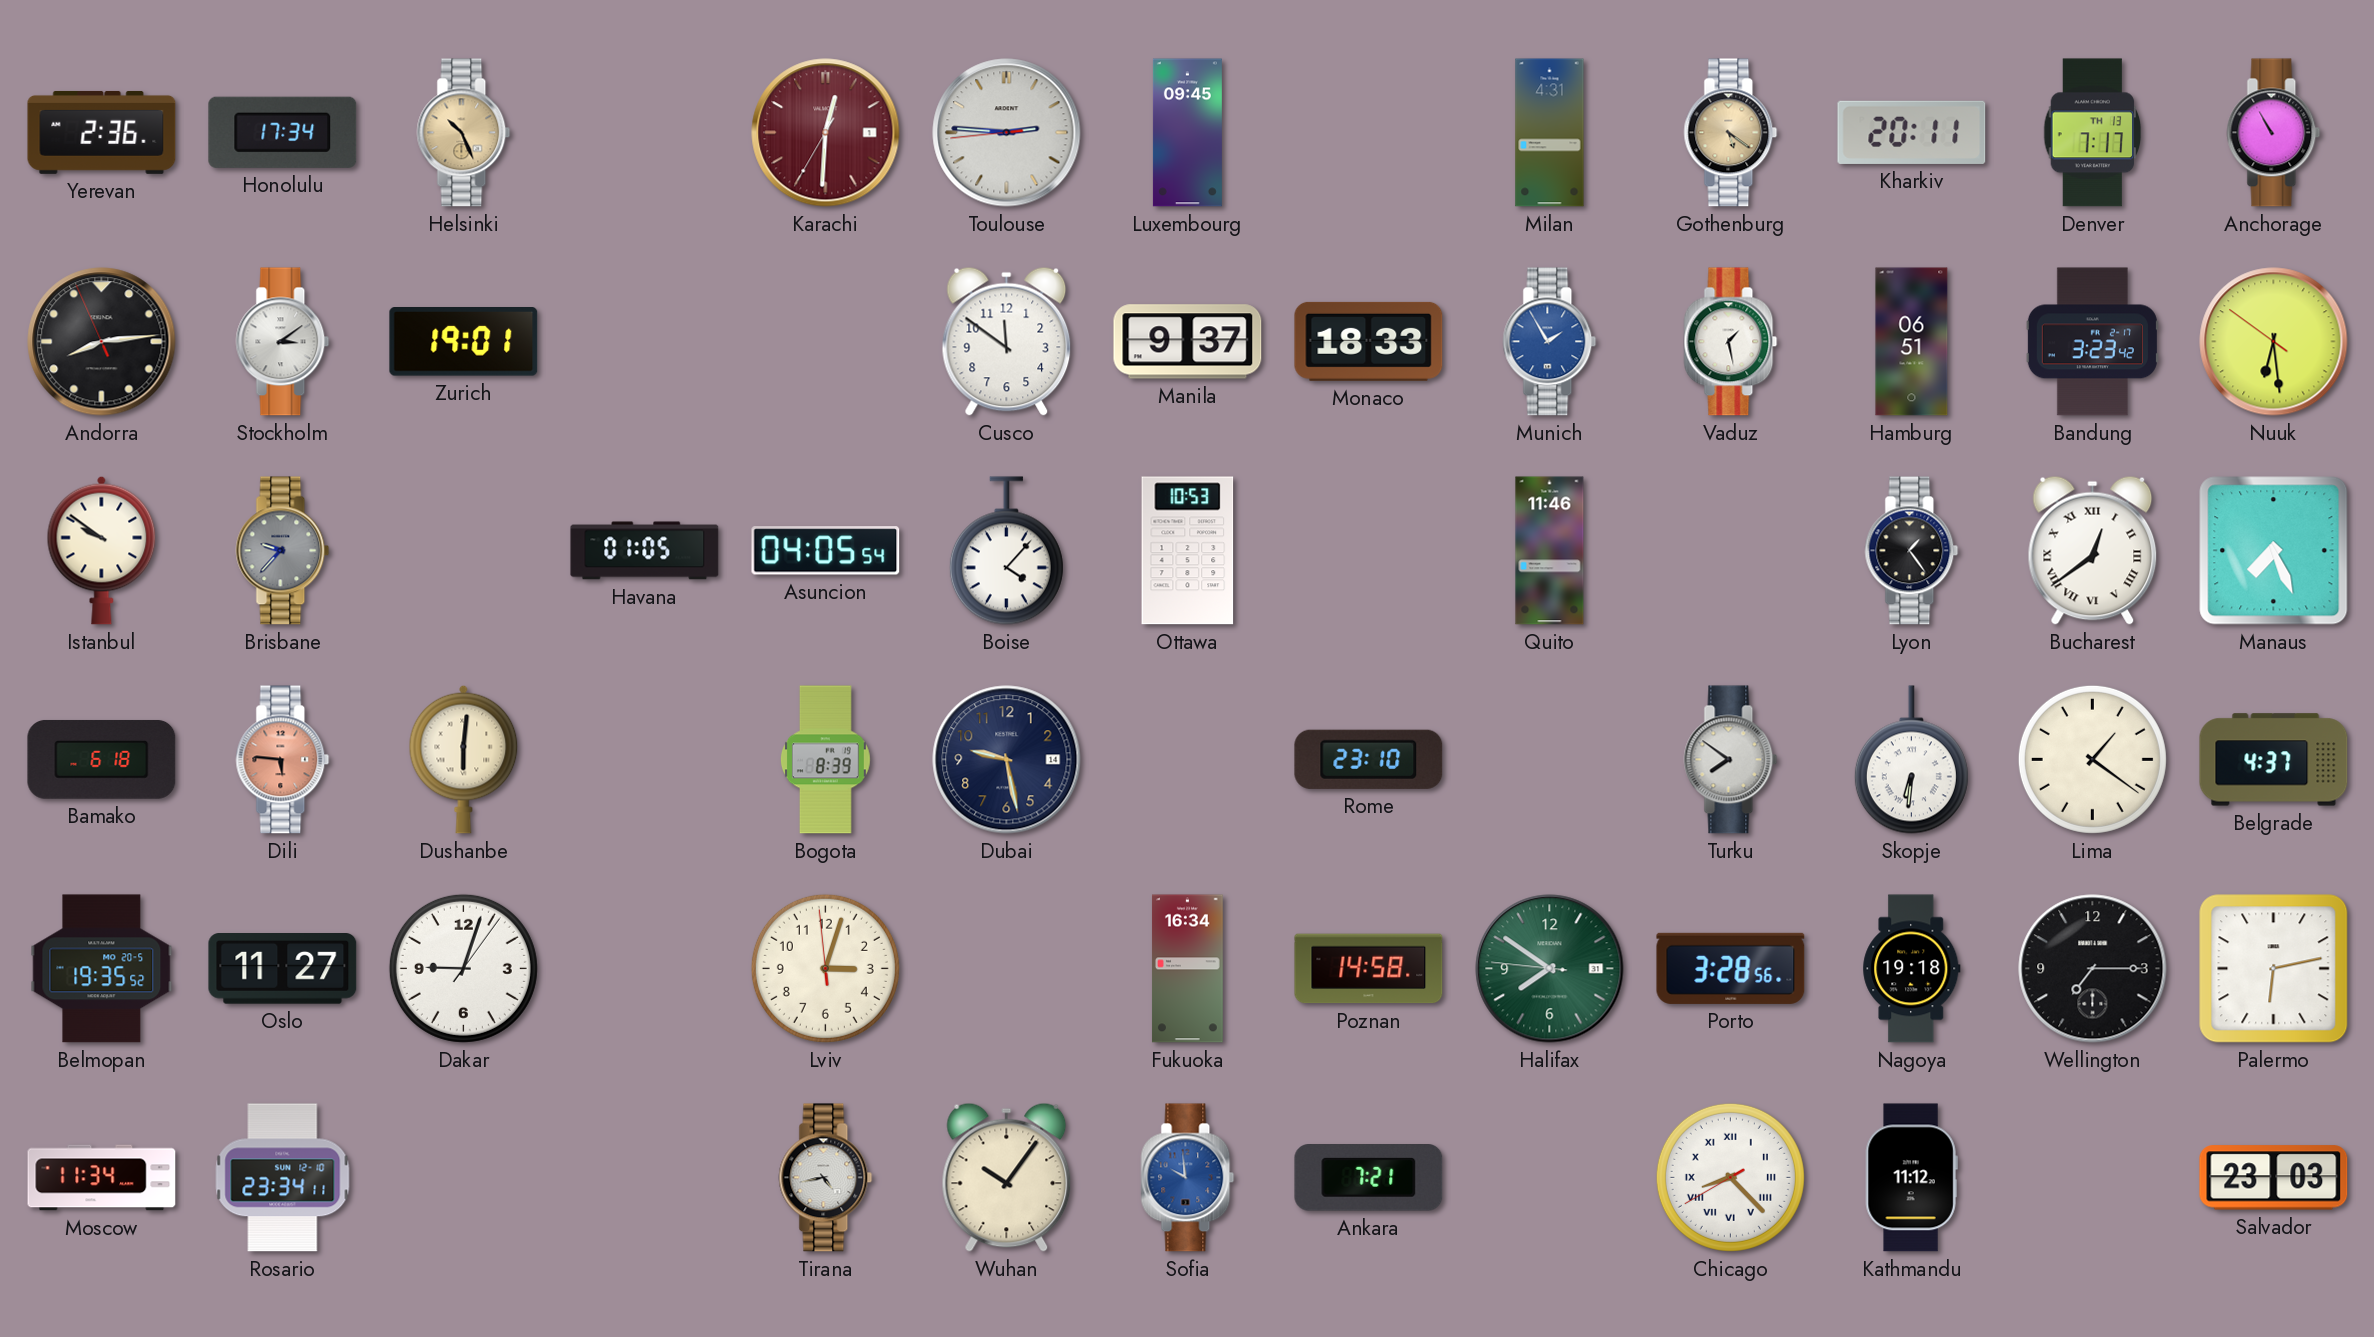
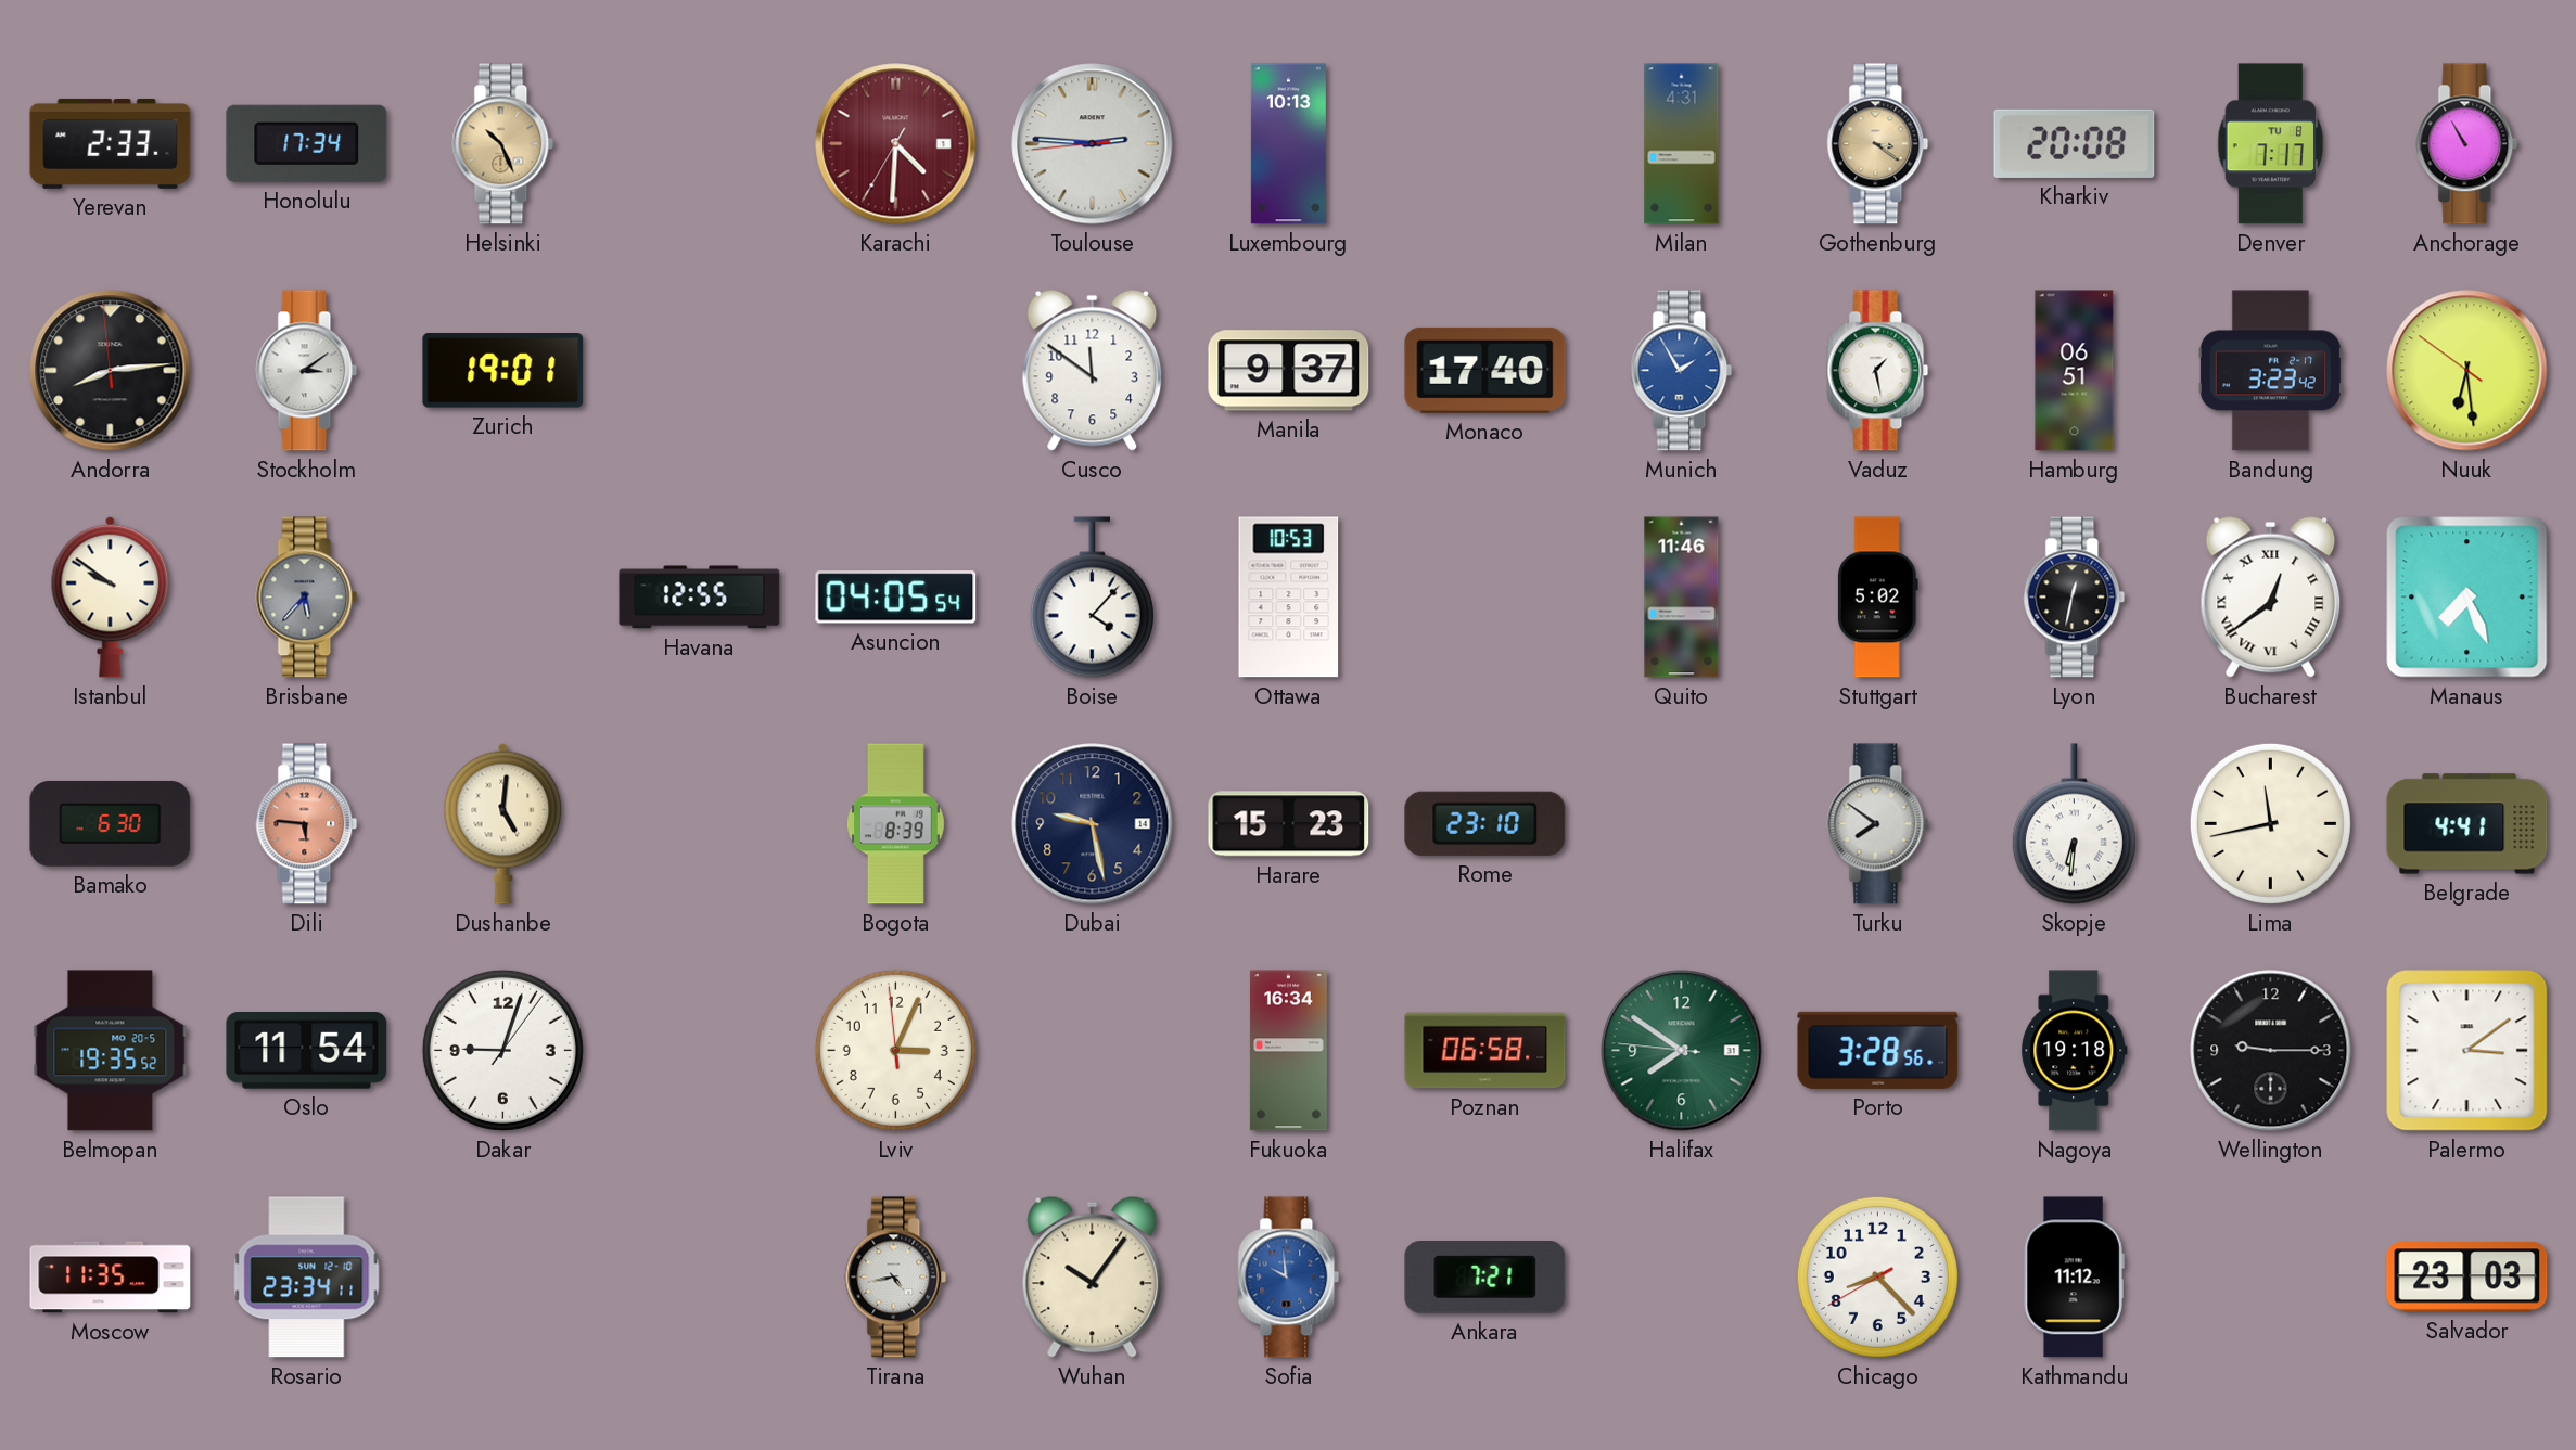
Yerevan: 2:36 -> 2:33 (111, 143)
Karachi: 12:30 -> 4:30 (896, 144)
Luxembourg: 09:45 -> 10:13 (1288, 144)
Gothenburg: 5:21 -> 3:21 (1878, 144)
Kharkiv: 20:11 -> 20:08 (2075, 143)
Denver date: TH 13 -> TU 8 (2271, 144)
Andorra: 8:13:56 -> 8:13:59 (111, 371)
Monaco: 18:33 -> 17:40 (1485, 370)
Brisbane: 9:37 -> 5:37 (307, 598)
Havana: 01:05 -> 12:55 (700, 598)
Stuttgart: none -> 5:02 (1877, 598)
Lyon: 1:24 -> 12:32 (2075, 598)
Bamako: 6:18 -> 6:30 (111, 824)
Dushanbe: 6:01 -> 5:01 (503, 823)
Harare: none -> 15:23 (1289, 824)
Lima: 1:21 -> 11:43 (2270, 823)
Belgrade: 4:37 -> 4:41 (2467, 824)
Oslo: 11:27 -> 11:54 (307, 1051)
Lviv: 3:02 -> 3:03 (895, 1050)
Poznan: 14:58 -> 06:58 (1485, 1051)
Wellington: 7:15 -> 9:15 (2271, 1051)
Palermo: 6:13 -> 3:09 (2467, 1051)
Moscow: 11:34 -> 11:35 (111, 1278)
Chicago numerals: Roman -> Arabic (1877, 1276)
